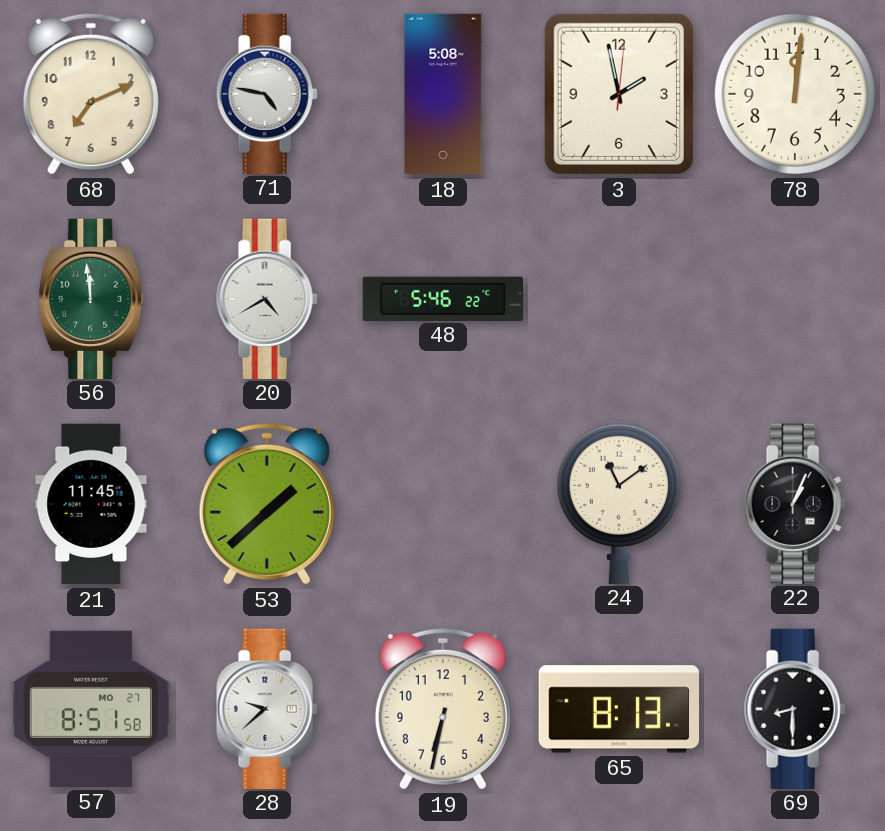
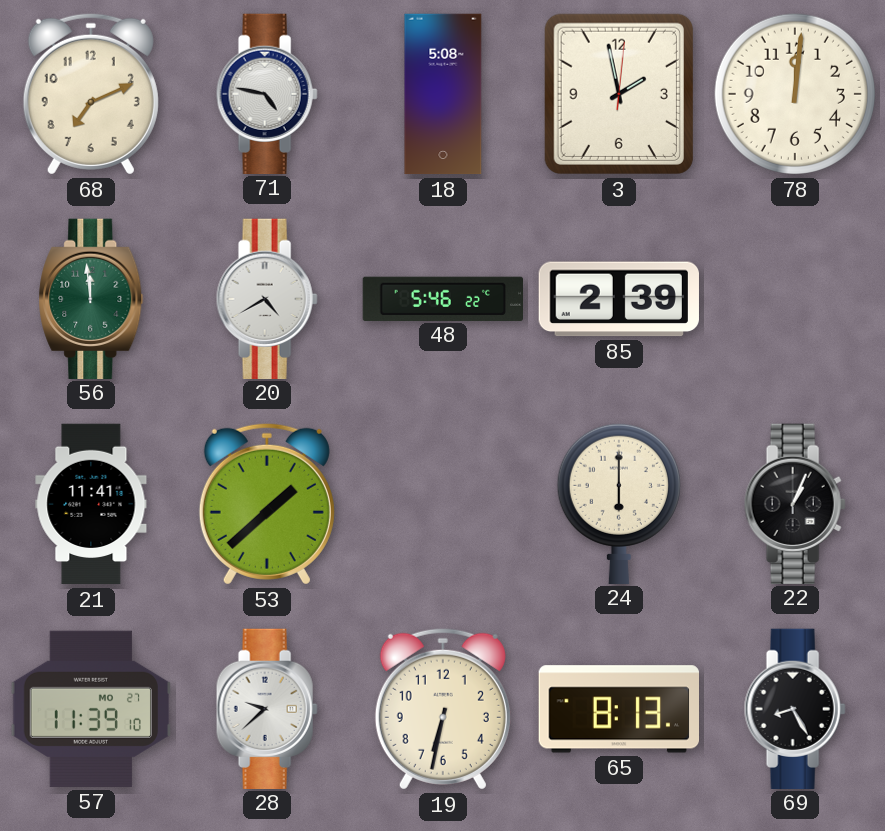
85: none -> 2:39 (619, 299)
21: 11:45 -> 11:41 (91, 504)
24: 11:09 -> 6:00 (619, 503)
57: 8:51 -> 11:39 (90, 709)
69: 8:30 -> 8:25 (795, 708)
